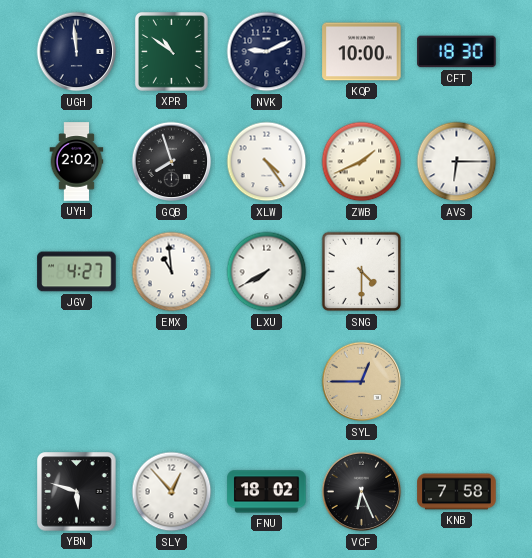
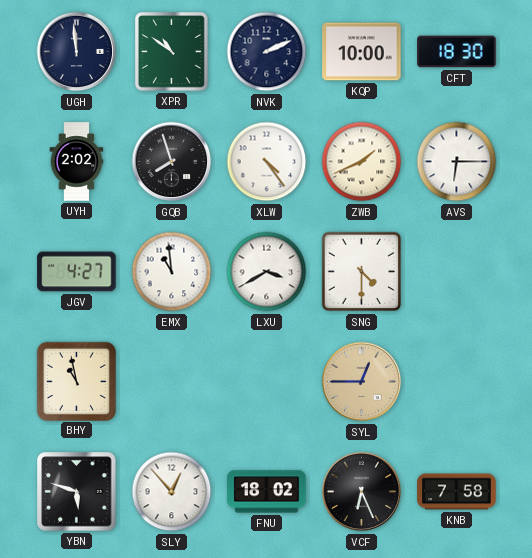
NVK: 9:11 -> 2:11 (267, 52)
LXU: 7:40 -> 3:40 (267, 272)
BHY: none -> 10:58 (76, 381)
